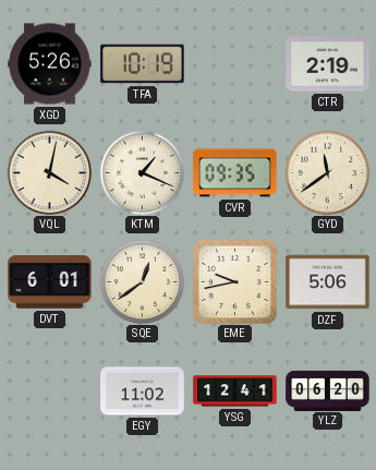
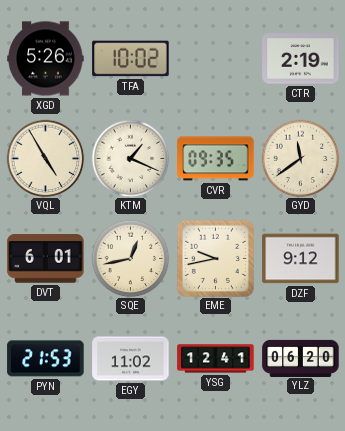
TFA: 10:19 -> 10:02 (131, 59)
VQL: 4:02 -> 4:55 (45, 158)
SQE: 12:39 -> 12:43 (130, 258)
DZF: 5:06 -> 9:12 (301, 259)
PYN: none -> 21:53 (46, 359)
